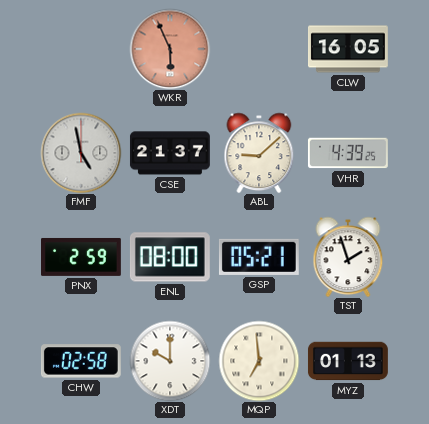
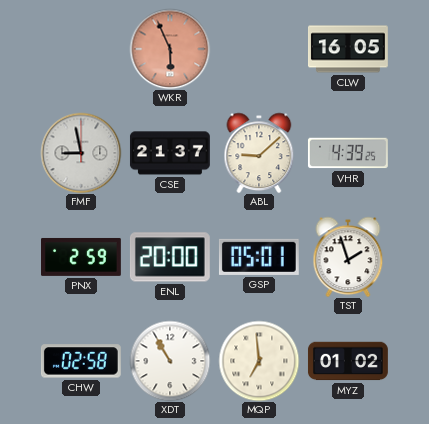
FMF: 4:58 -> 8:58 (81, 153)
ENL: 08:00 -> 20:00 (170, 257)
GSP: 05:21 -> 05:01 (259, 257)
XDT: 10:00 -> 10:55 (170, 361)
MYZ: 01:13 -> 01:02 (348, 361)
